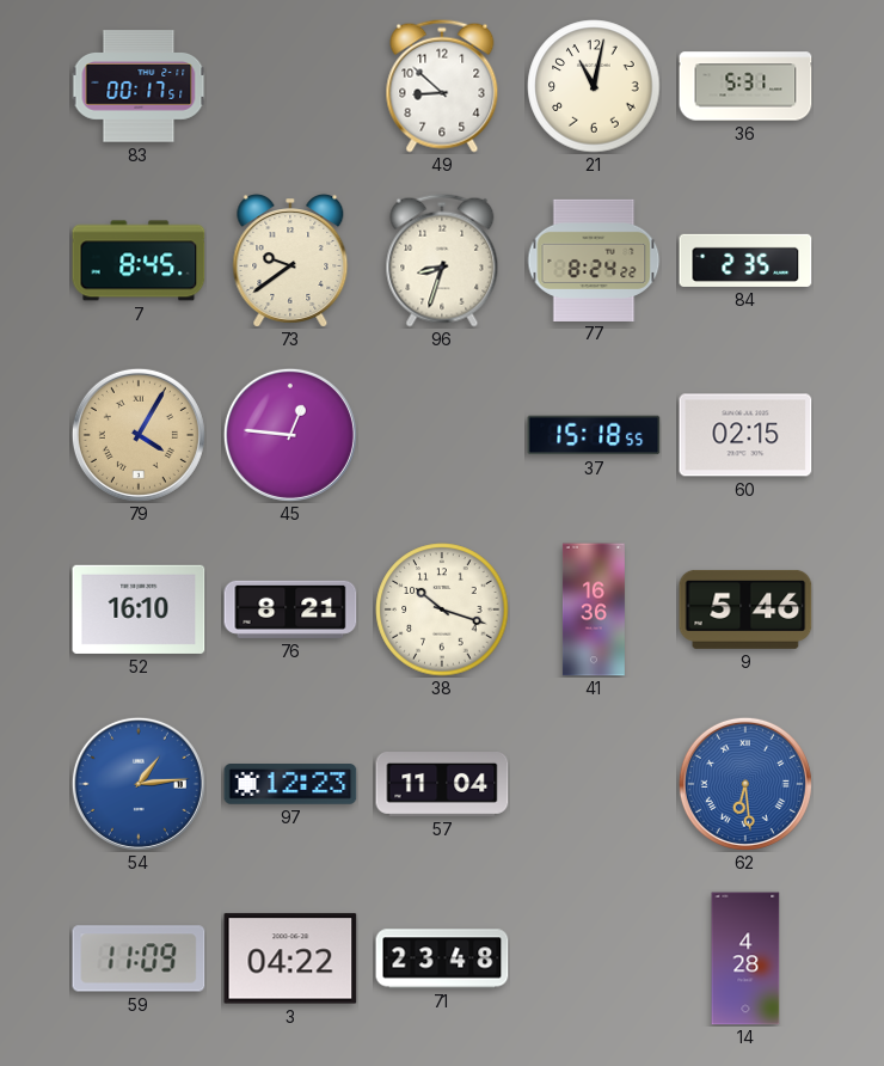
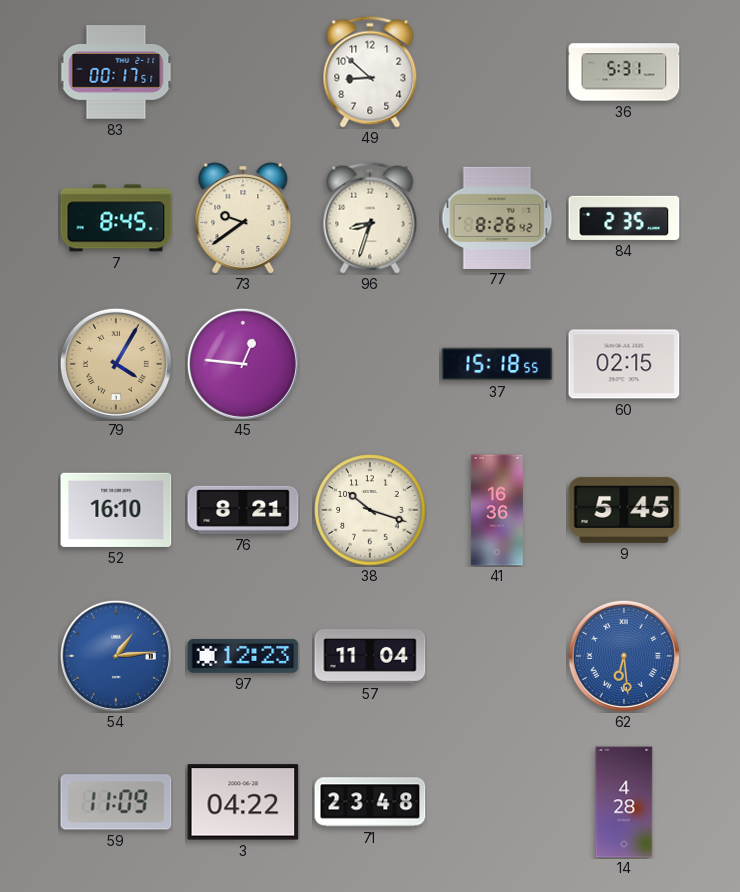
21: 11:02 -> none (594, 86)
77: 8:24 -> 8:26 (497, 217)
9: 5:46 -> 5:45 (624, 510)
